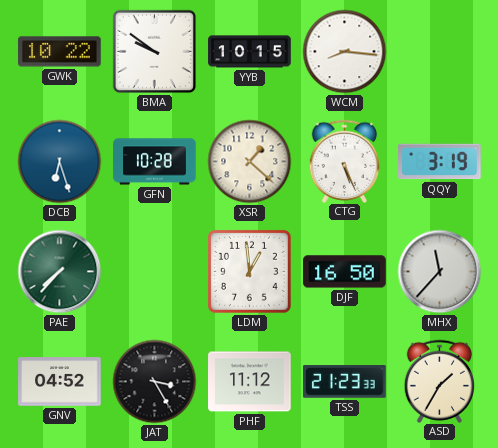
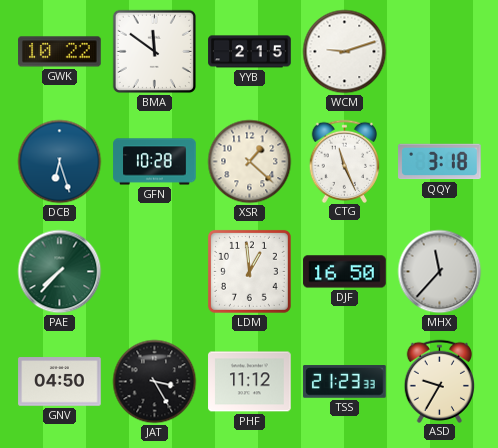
BMA: 9:51 -> 11:51 (154, 51)
YYB: 10:15 -> 2:15 (250, 52)
WCM: 8:16 -> 9:12 (345, 52)
CTG: 5:26 -> 11:26 (345, 161)
QQY: 3:19 -> 3:18 (440, 162)
GNV: 04:52 -> 04:50 (60, 382)
ASD: 1:35 -> 9:35 (440, 381)
